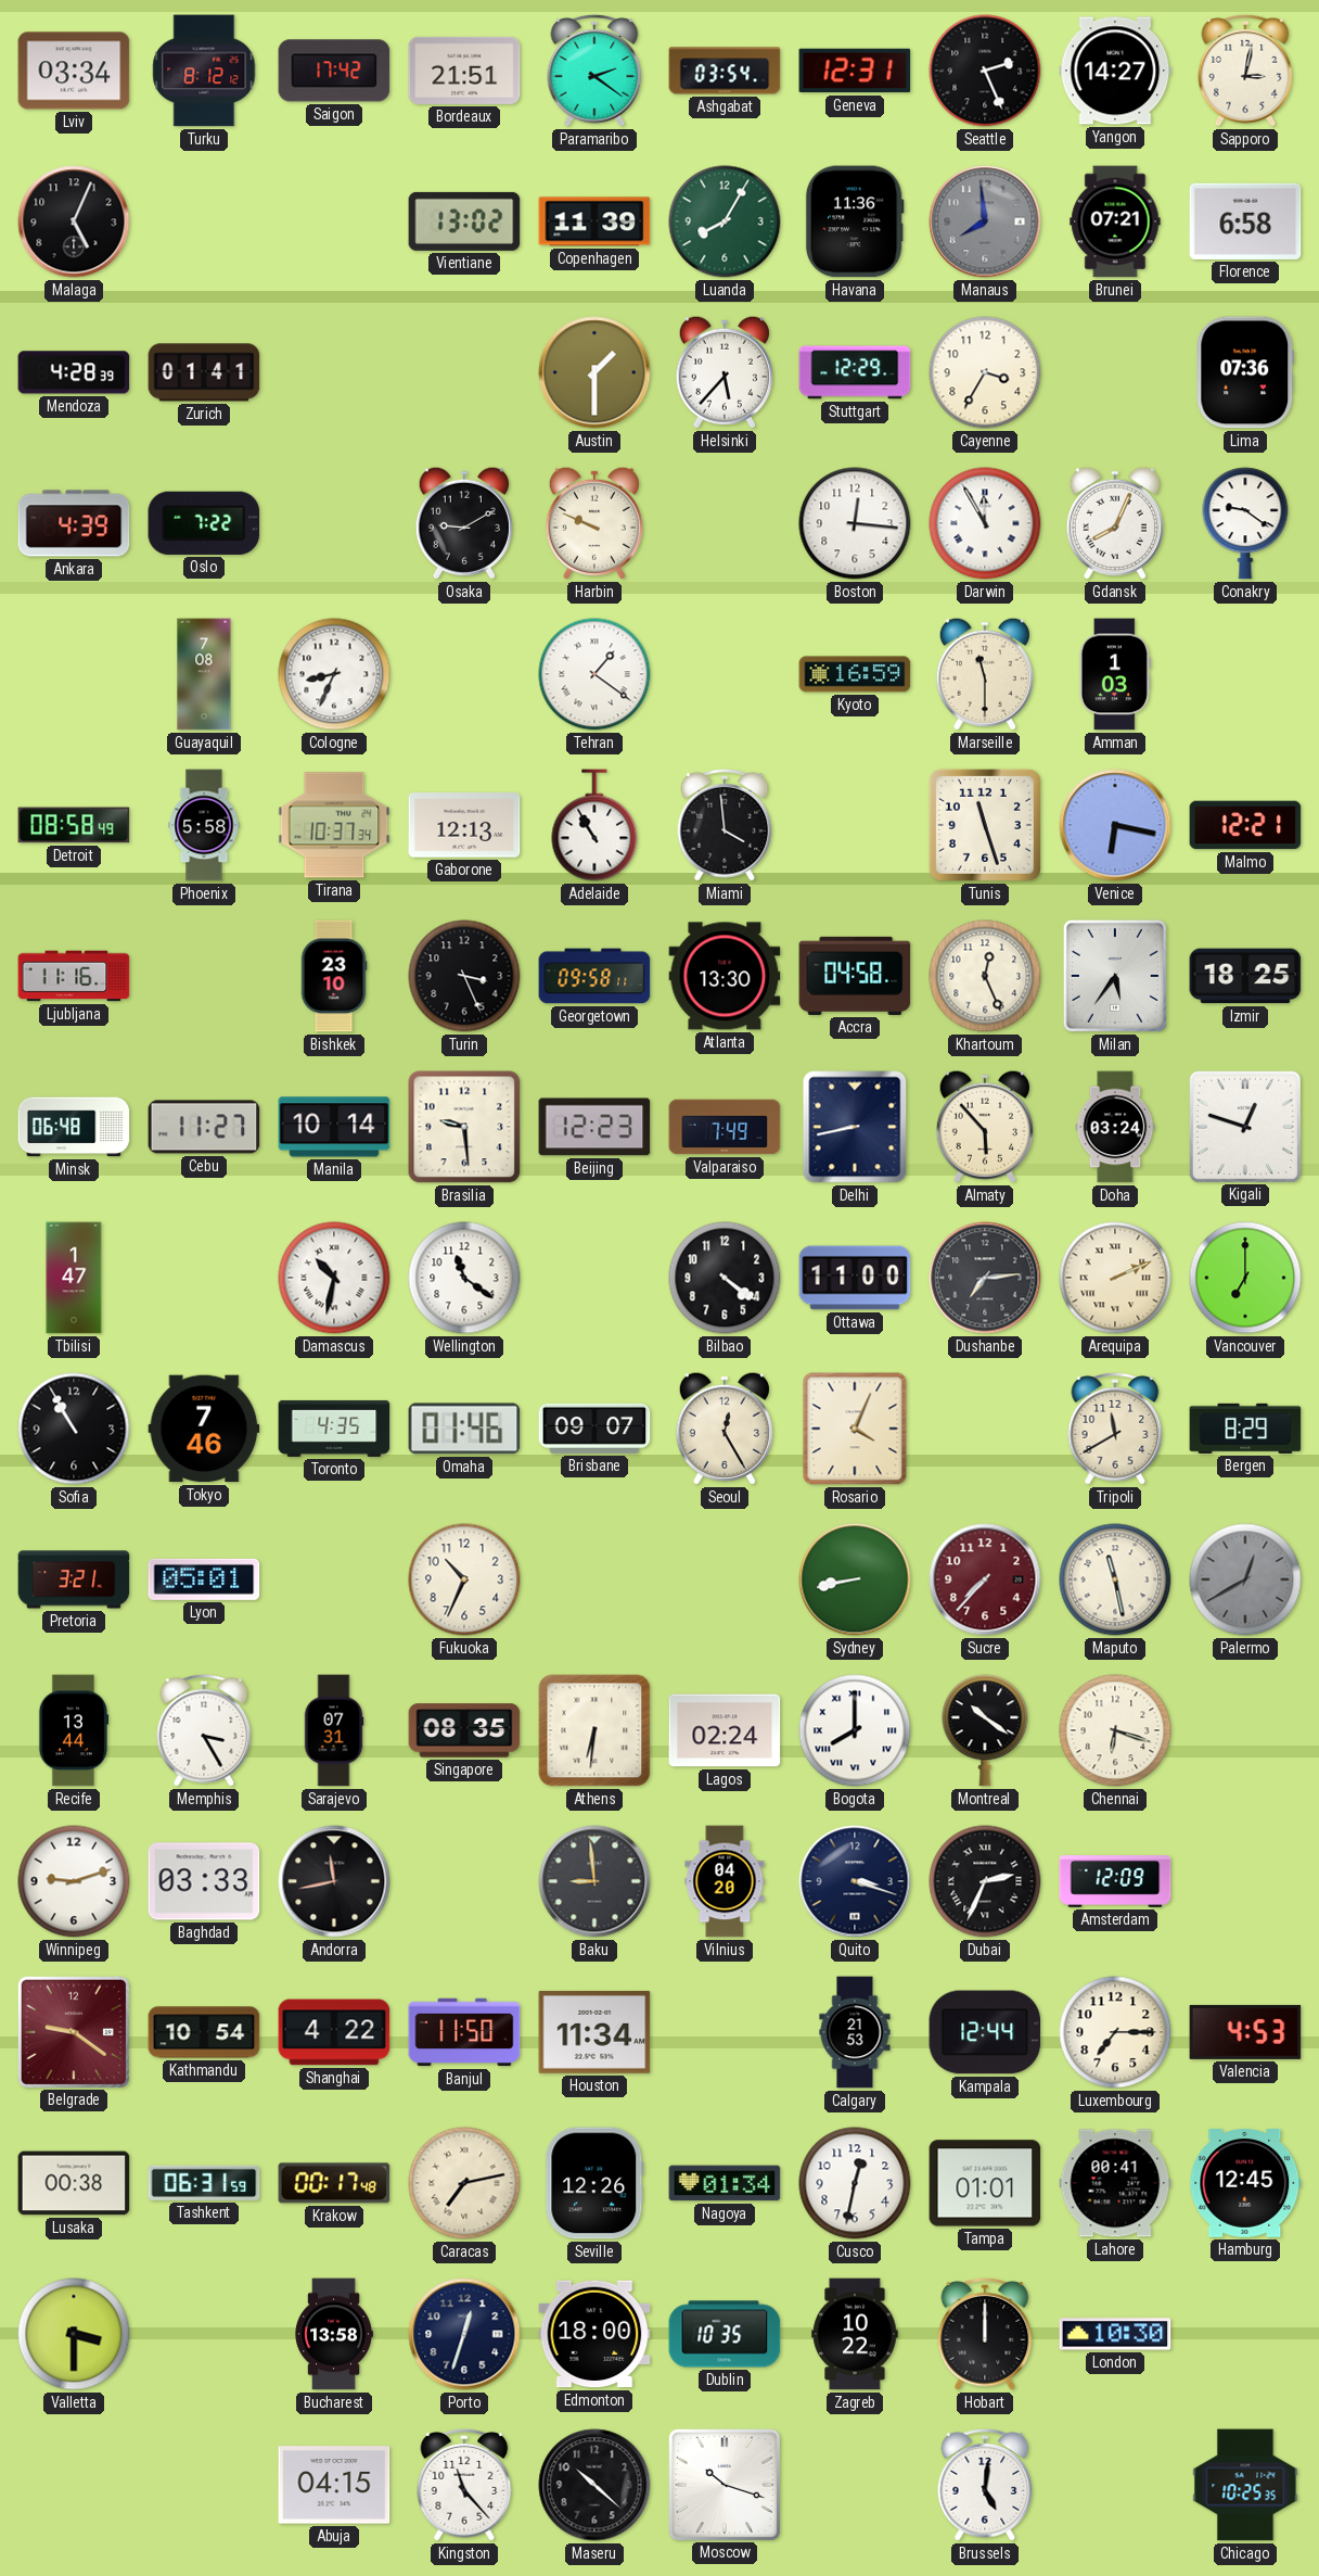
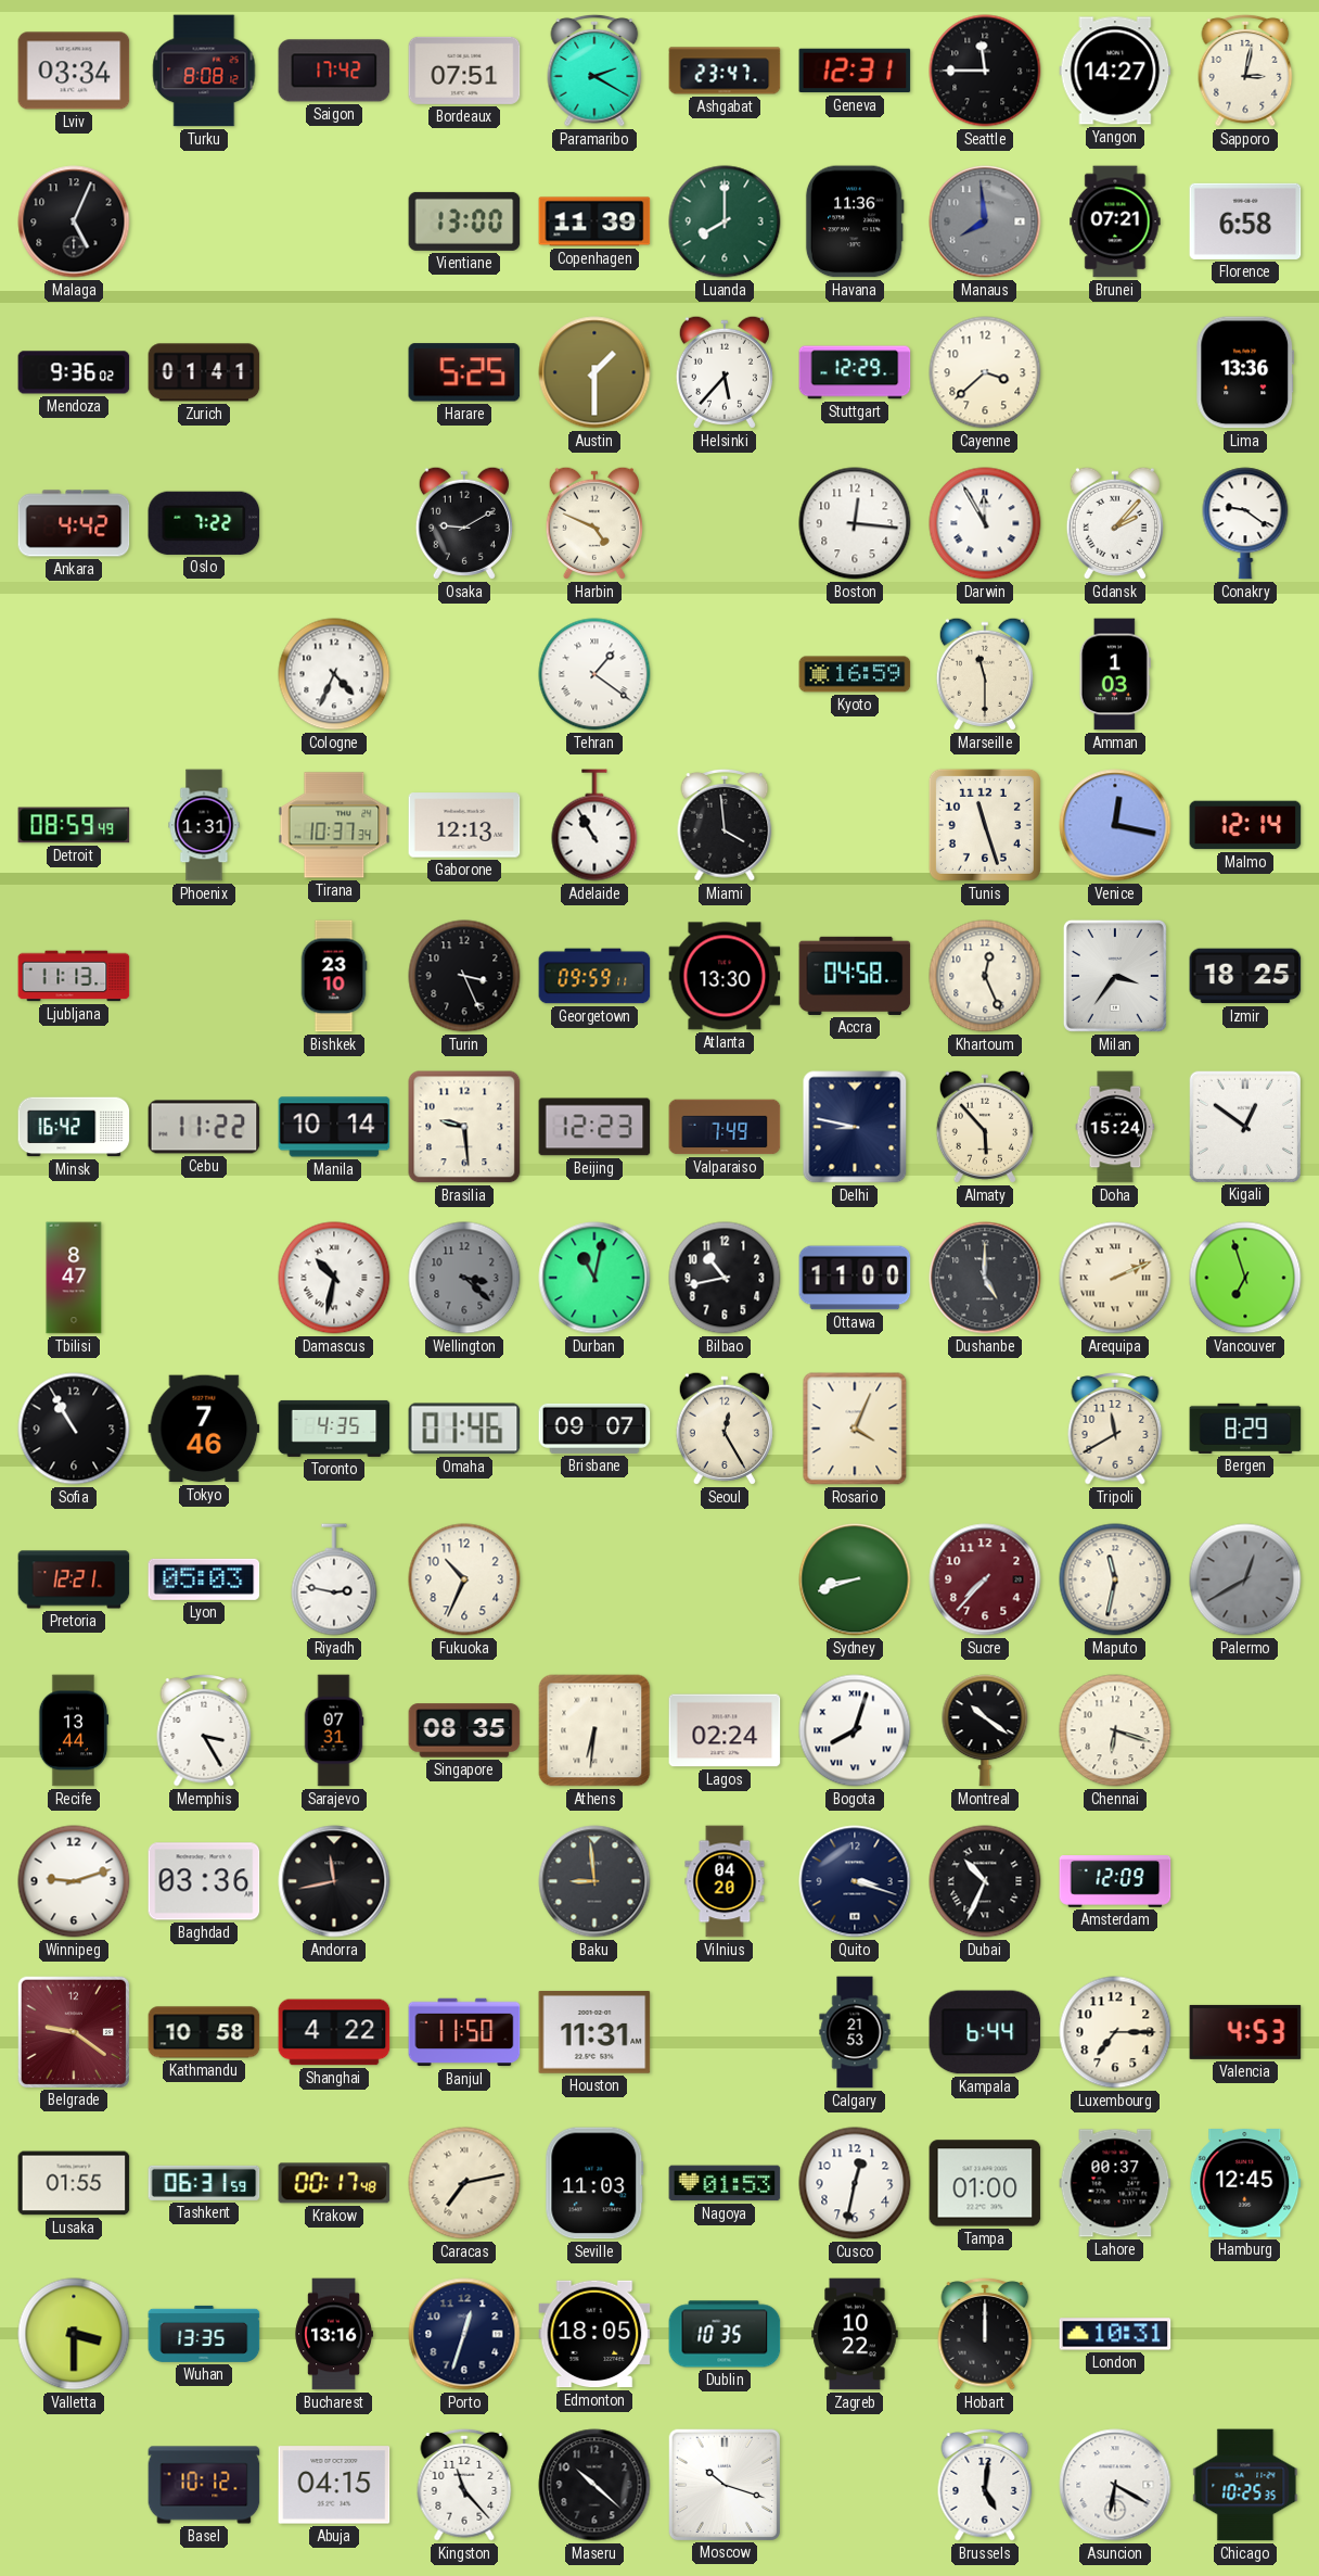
Turku: 8:12 -> 8:08 (204, 71)
Bordeaux: 21:51 -> 07:51 (464, 71)
Paramaribo: 2:21 -> 2:20 (594, 71)
Ashgabat: 03:54 -> 23:47 (725, 71)
Seattle: 2:26 -> 11:45 (985, 71)
Vientiane: 13:02 -> 13:00 (464, 221)
Luanda: 8:05 -> 8:00 (725, 221)
Mendoza: 4:28 -> 9:36 (74, 372)
Harare: none -> 5:25 (464, 372)
Cayenne: 3:35 -> 3:38 (985, 372)
Lima: 07:36 -> 13:36 (1245, 372)
Ankara: 4:39 -> 4:42 (74, 523)
Harbin: 9:49 -> 4:49 (594, 523)
Gdansk: 8:04 -> 2:07 (1115, 523)
Guayaquil: 7:08 -> none (204, 674)
Cologne: 8:34 -> 4:34 (334, 674)
Detroit: 08:58 -> 08:59 (74, 825)
Phoenix: 5:58 -> 1:31 (204, 825)
Venice: 6:17 -> 12:17 (1115, 825)
Malmo: 12:21 -> 12:14 (1245, 825)
Ljubljana: 11:16 -> 11:13 (74, 976)
Georgetown: 09:58 -> 09:59 (594, 976)
Milan: 5:36 -> 3:36 (1115, 976)
Minsk: 06:48 -> 16:42 (74, 1127)
Cebu: 11:27 -> 11:22 (204, 1127)
Delhi: 8:43 -> 8:47 (855, 1127)
Doha: 03:24 -> 15:24 (1115, 1127)
Kigali: 12:48 -> 12:51 (1244, 1126)
Tbilisi: 1:47 -> 8:47 (74, 1278)
Wellington: 11:21 -> 3:22 (464, 1278)
Wellington dial: white -> grey (464, 1278)
Durban: none -> 11:02 (594, 1278)
Bilbao: 4:21 -> 10:43 (725, 1278)
Dushanbe: 7:14 -> 5:00 (985, 1278)
Vancouver: 7:00 -> 6:57 (1245, 1278)
Pretoria: 3:21 -> 12:21 (74, 1579)
Lyon: 05:01 -> 05:03 (204, 1579)
Riyadh: none -> 2:47 (334, 1579)
Sydney: 8:43 -> 8:42 (855, 1579)
Maputo: 11:28 -> 11:32 (1115, 1579)
Bogota: 8:00 -> 8:03 (855, 1730)
Baghdad: 03:33 -> 03:36 (204, 1881)
Dubai: 2:34 -> 10:34 (985, 1881)
Kathmandu: 10:54 -> 10:58 (204, 2032)
Houston: 11:34 -> 11:31 (594, 2032)
Kampala: 12:44 -> 6:44 (985, 2032)
Lusaka: 00:38 -> 01:55 (74, 2183)
Seville: 12:26 -> 11:03 (594, 2183)
Nagoya: 01:34 -> 01:53 (725, 2183)
Tampa: 01:01 -> 01:00 (985, 2183)
Lahore: 00:41 -> 00:37 (1115, 2183)
Wuhan: none -> 13:35 (204, 2334)
Bucharest: 13:58 -> 13:16 (334, 2334)
Edmonton: 18:00 -> 18:05 (594, 2334)
London: 10:30 -> 10:31 (1115, 2334)
Basel: none -> 10:12 (204, 2485)
Asuncion: none -> 6:20 (1115, 2485)
